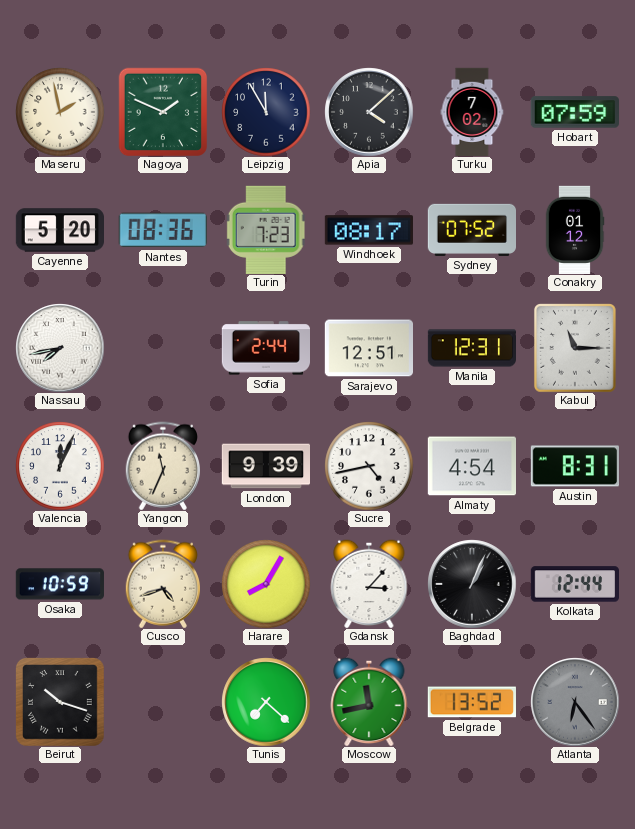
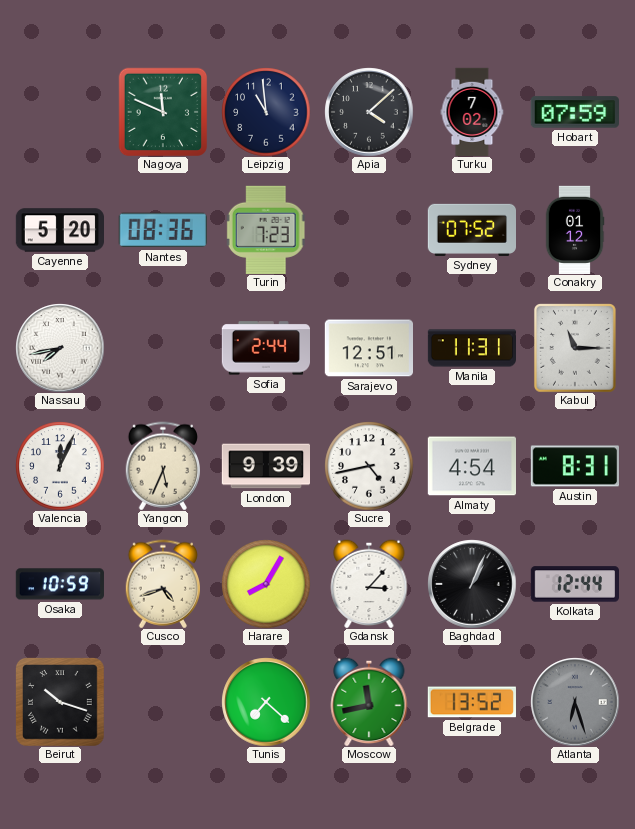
Maseru: 1:58 -> none (60, 112)
Nagoya: 1:49 -> 11:49 (163, 112)
Leipzig: 11:55 -> 10:59 (266, 112)
Windhoek: 08:17 -> none (369, 230)
Manila: 12:31 -> 11:31 (471, 348)
Yangon: 11:34 -> 5:34 (162, 466)
Atlanta: 6:24 -> 6:27 (575, 702)
